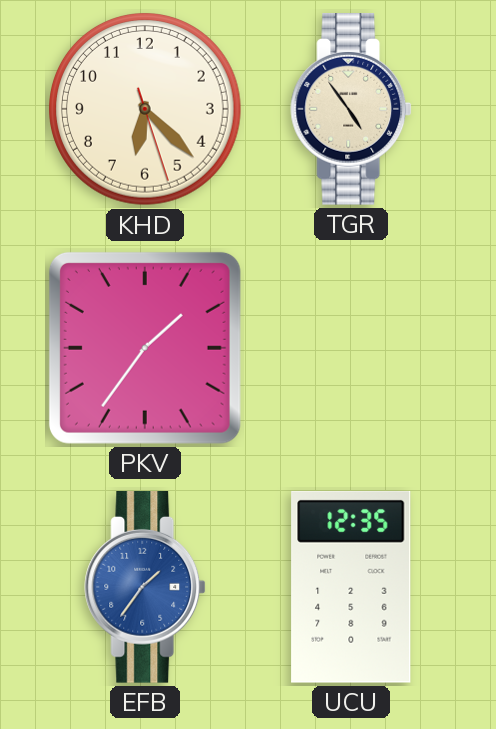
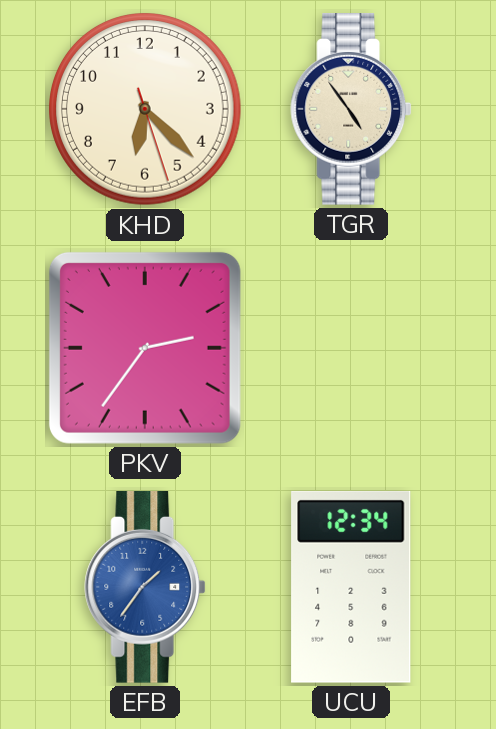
PKV: 1:36 -> 2:36 (145, 348)
UCU: 12:35 -> 12:34 (351, 587)
